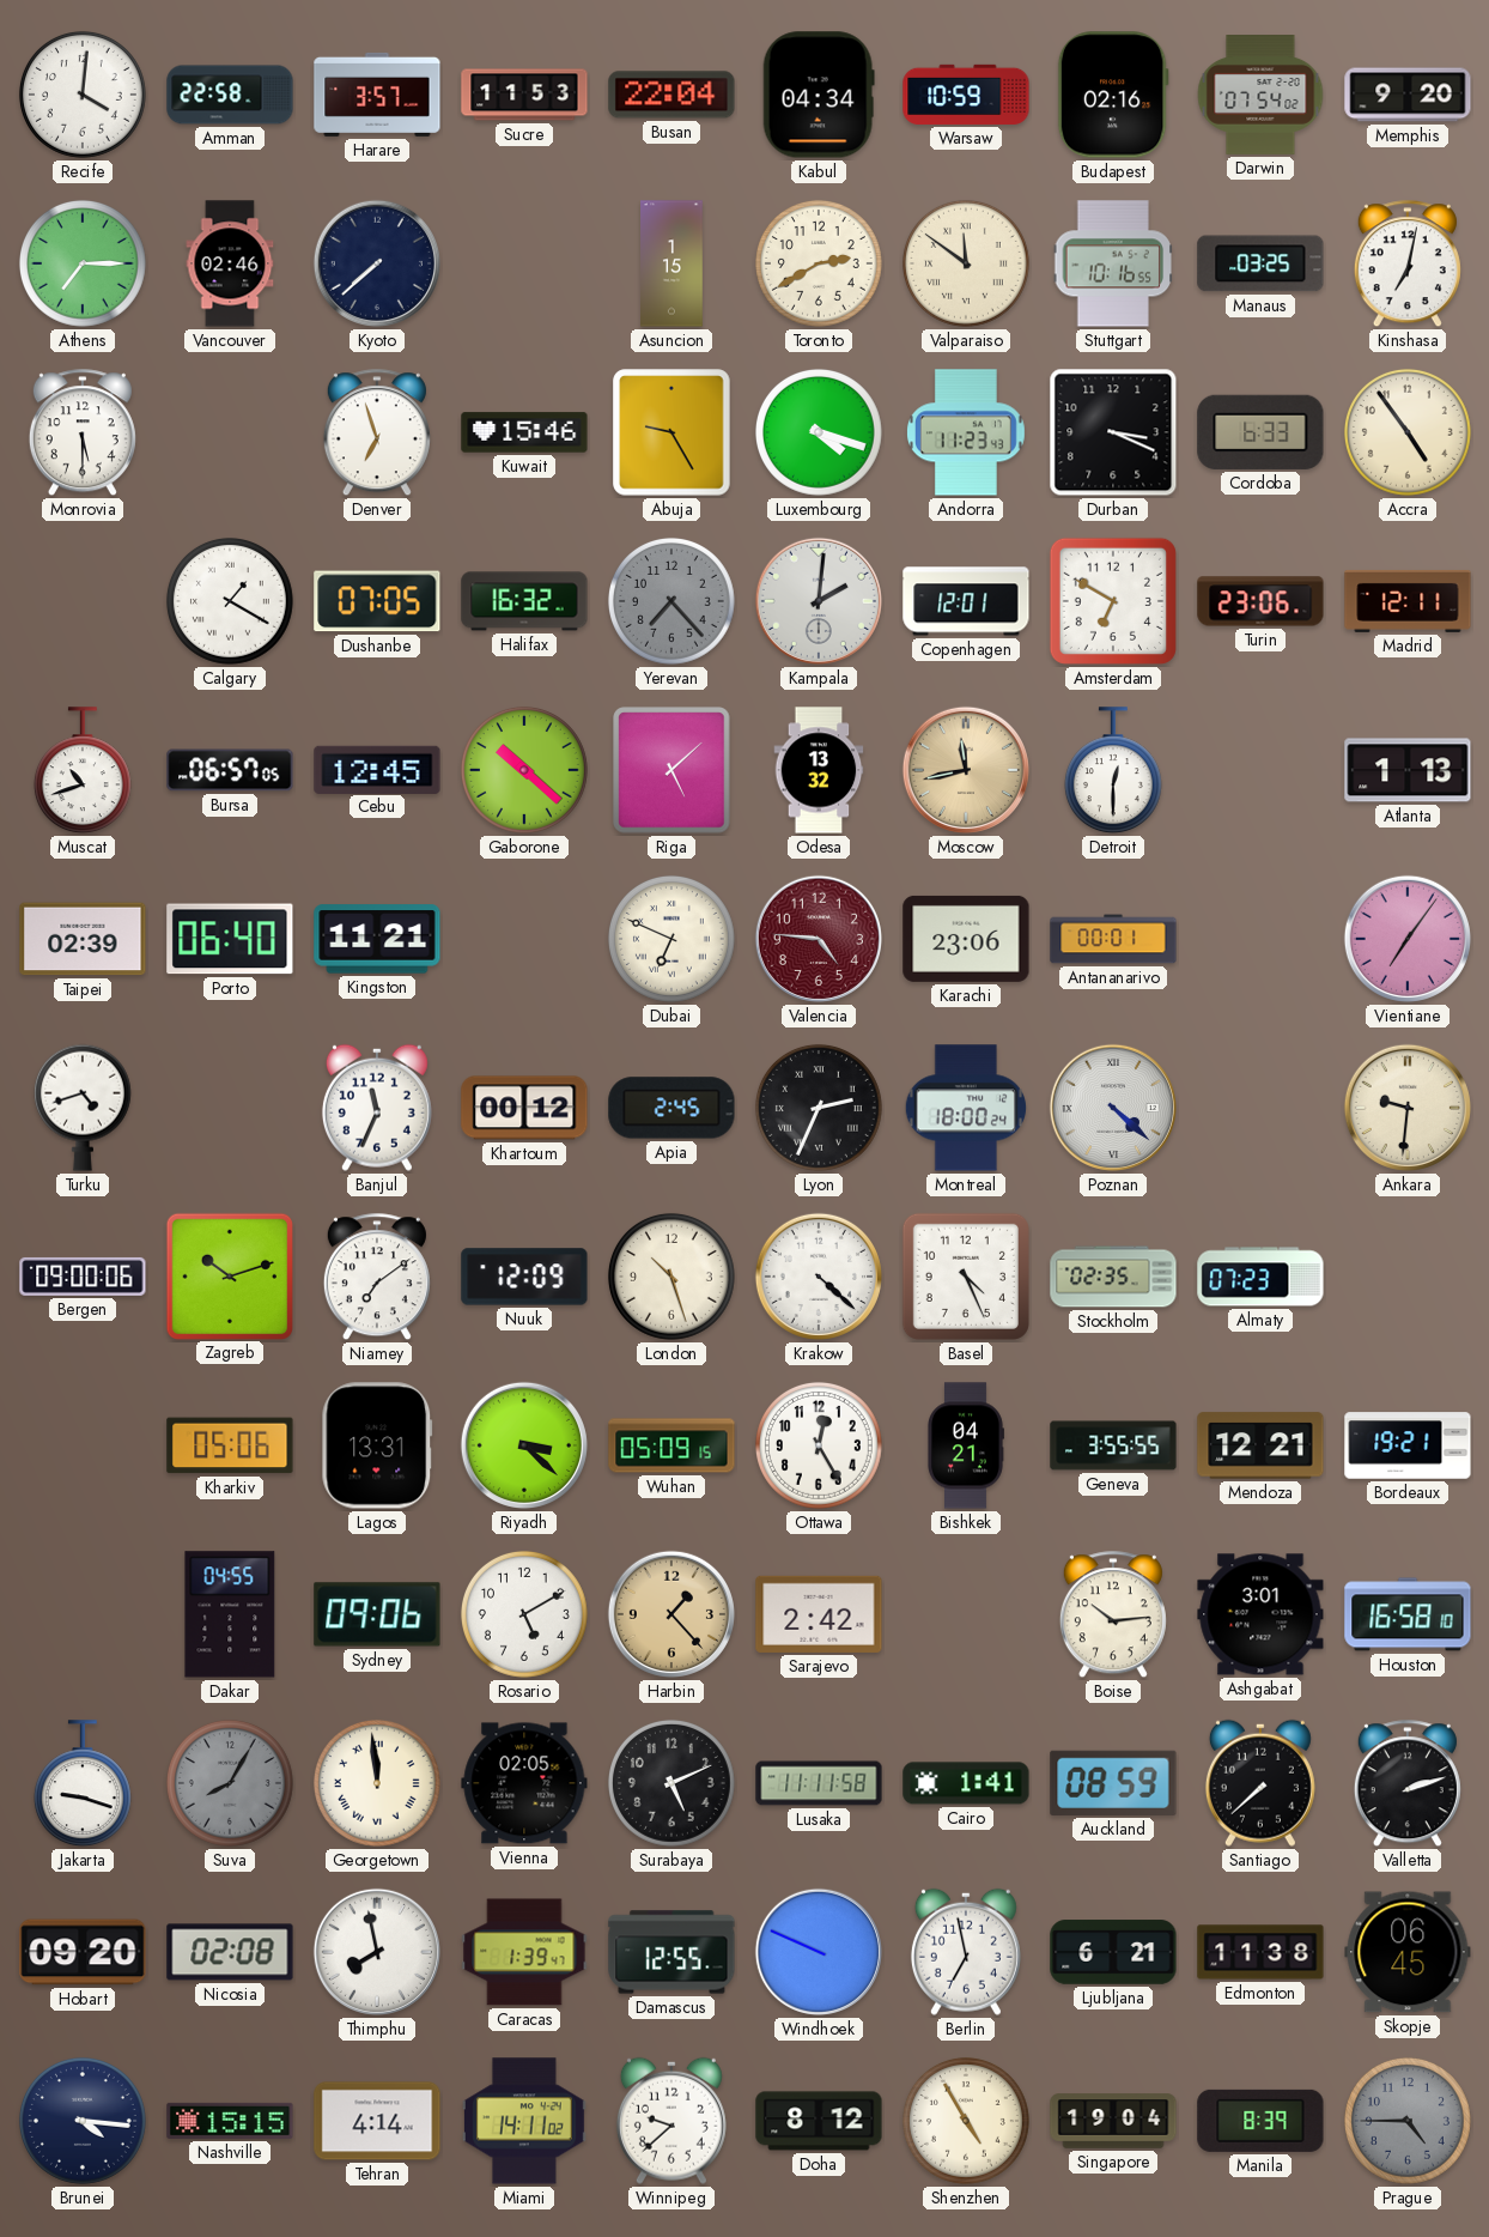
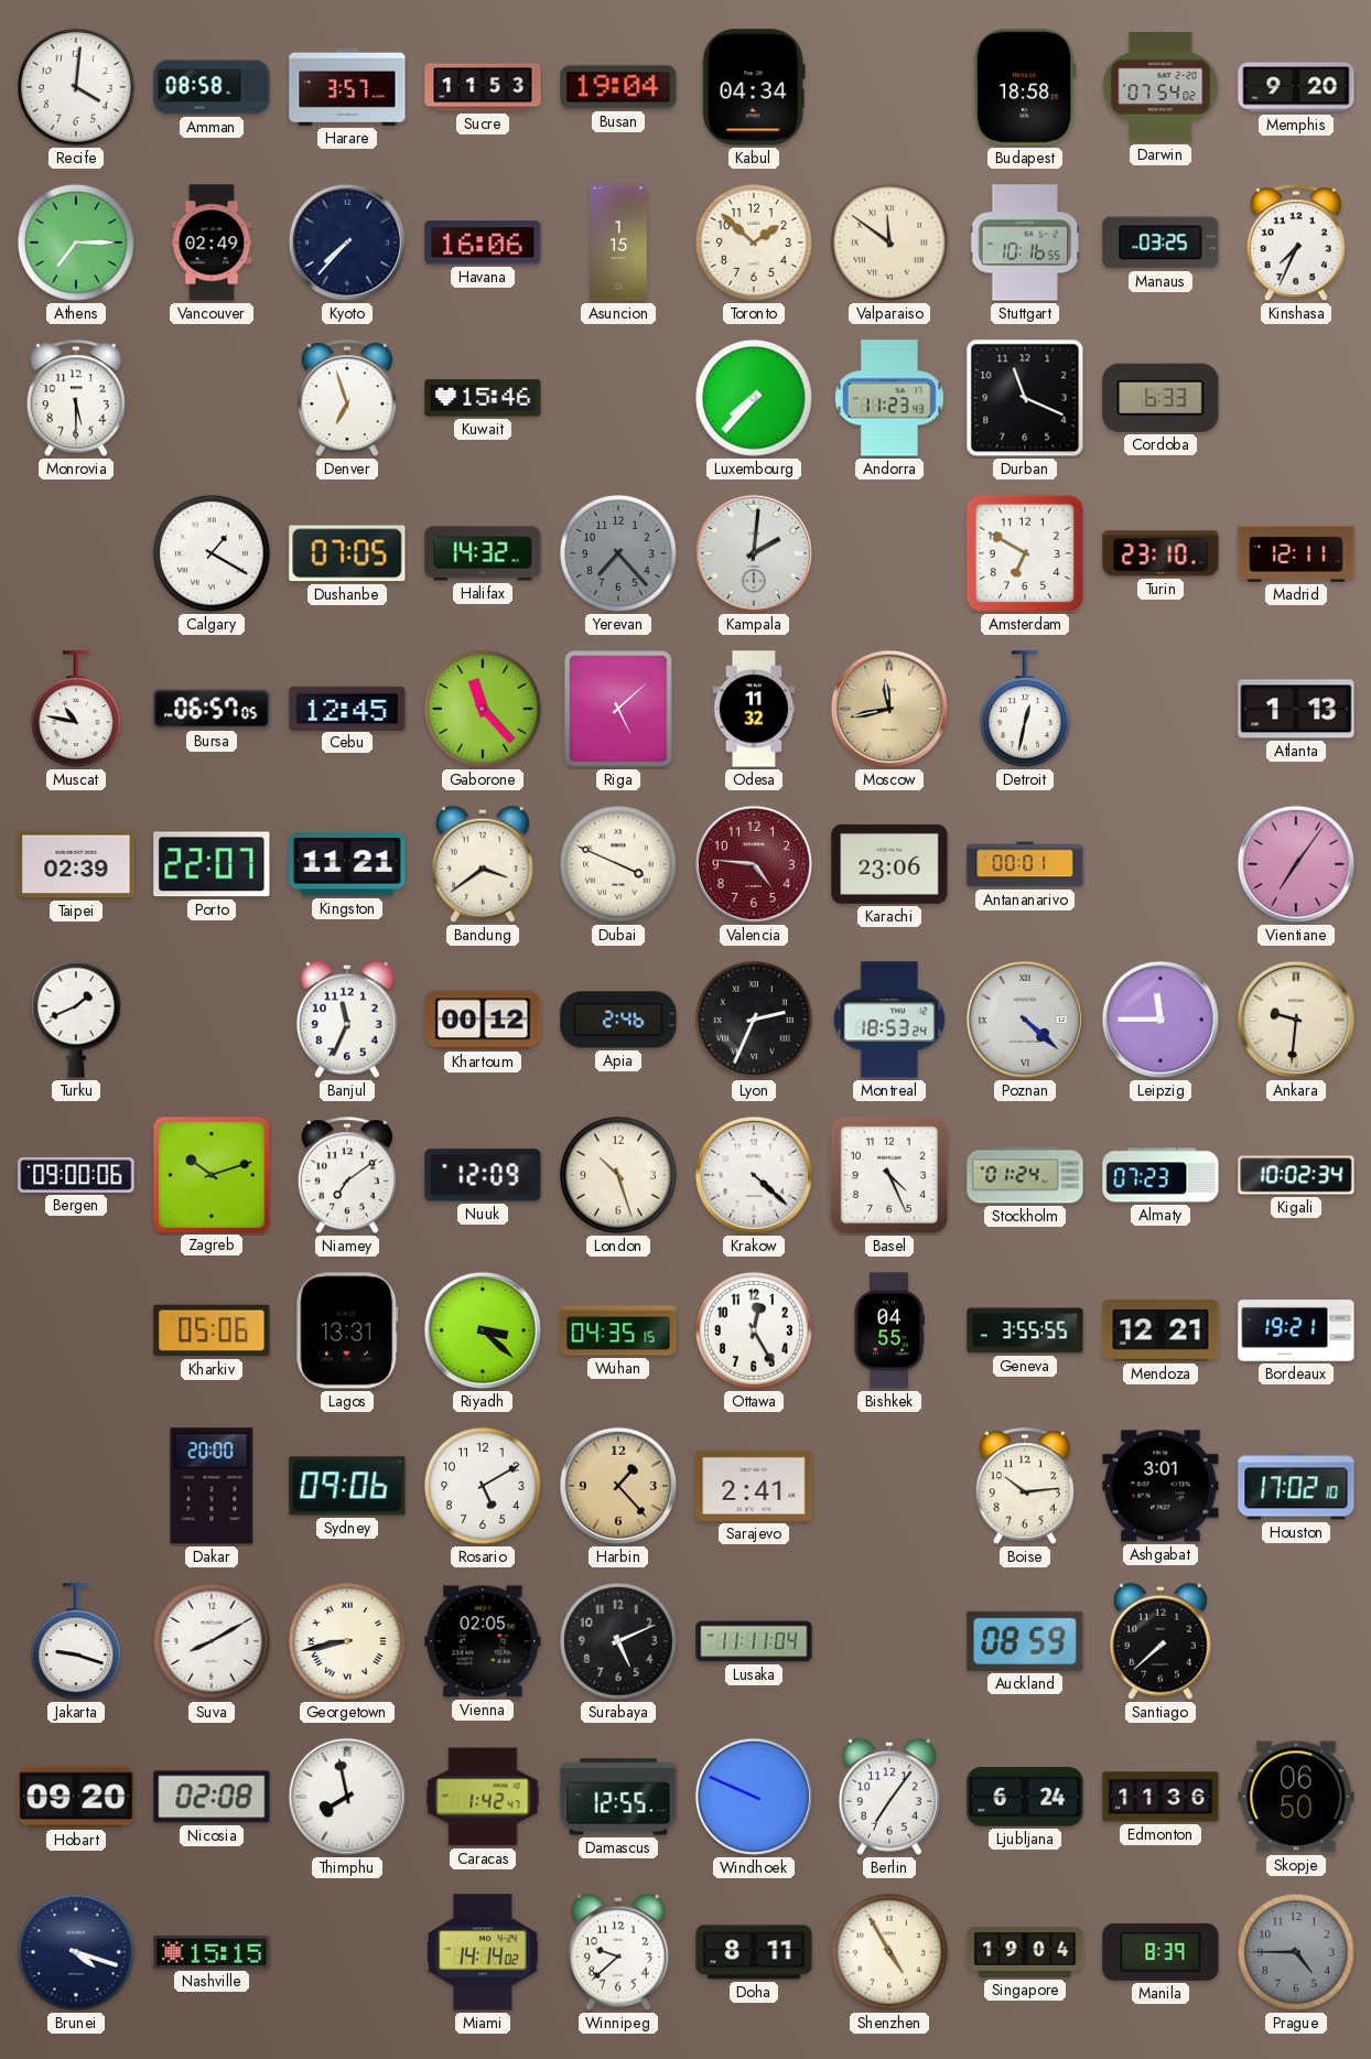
Amman: 22:58 -> 08:58 (212, 87)
Busan: 22:04 -> 19:04 (618, 87)
Warsaw: 10:59 -> none (966, 95)
Budapest: 02:16 -> 18:58 (1025, 87)
Vancouver: 02:46 -> 02:49 (212, 242)
Kyoto: 7:38 -> 7:37 (347, 242)
Havana: none -> 16:06 (483, 242)
Toronto: 2:40 -> 1:52 (754, 242)
Kinshasa: 7:02 -> 7:34 (1296, 244)
Abuja: 9:25 -> none (671, 432)
Luxembourg: 4:18 -> 7:37 (754, 398)
Durban: 3:19 -> 11:19 (1025, 398)
Accra: 4:54 -> none (1408, 432)
Halifax: 16:32 -> 14:32 (483, 553)
Copenhagen: 12:01 -> none (966, 601)
Turin: 23:06 -> 23:10 (1161, 553)
Muscat: 10:42 -> 10:47 (76, 710)
Gaborone: 10:22 -> 11:23 (483, 709)
Odesa: 13:32 -> 11:32 (754, 709)
Detroit: 12:30 -> 12:32 (1025, 710)
Porto: 06:40 -> 22:07 (212, 864)
Bandung: none -> 3:39 (483, 864)
Dubai: 6:49 -> 3:49 (618, 864)
Turku: 4:42 -> 1:41 (76, 1020)
Apia: 2:45 -> 2:46 (618, 1020)
Montreal: 18:00 -> 18:53 (888, 1020)
Leipzig: none -> 11:45 (1161, 1020)
Stockholm: 02:35 -> 01:24 (1025, 1175)
Kigali: none -> 10:02 (1296, 1175)
Wuhan: 05:09 -> 04:35 (618, 1330)
Bishkek: 04:21 -> 04:55 (889, 1330)
Dakar: 04:55 -> 20:00 (212, 1486)
Sarajevo: 2:42 -> 2:41 (754, 1486)
Houston: 16:58 -> 17:02 (1296, 1486)
Suva: 8:05 -> 8:10 (212, 1641)
Suva dial: grey -> white (212, 1641)
Georgetown: 11:59 -> 8:43 (347, 1641)
Lusaka: 11:11:58 -> 11:11:04 (754, 1641)
Cairo: 1:41 -> none (966, 1783)
Valletta: 2:12 -> none (1408, 1784)
Caracas: 1:39 -> 1:42 (483, 1797)
Berlin: 6:58 -> 7:06 (889, 1797)
Ljubljana: 6:21 -> 6:24 (1025, 1797)
Edmonton: 11:38 -> 11:36 (1161, 1797)
Skopje: 06:45 -> 06:50 (1296, 1797)
Brunei: 4:16 -> 4:18 (76, 1952)
Tehran: 4:14 -> none (377, 2121)
Miami: 14:11 -> 14:14 (483, 1952)
Doha: 8:12 -> 8:11 (754, 1952)
